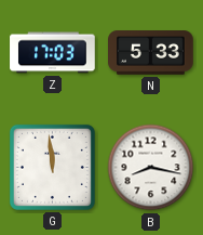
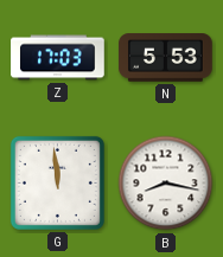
N: 5:33 -> 5:53 (166, 58)
